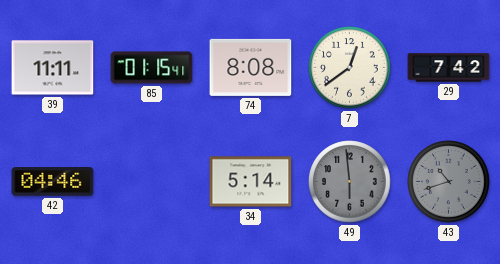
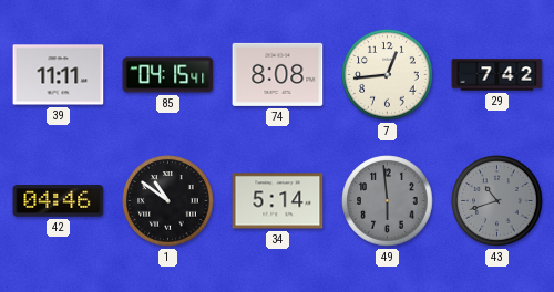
85: 01:15 -> 04:15 (168, 75)
7: 12:39 -> 12:44 (388, 75)
1: none -> 10:51 (168, 201)
